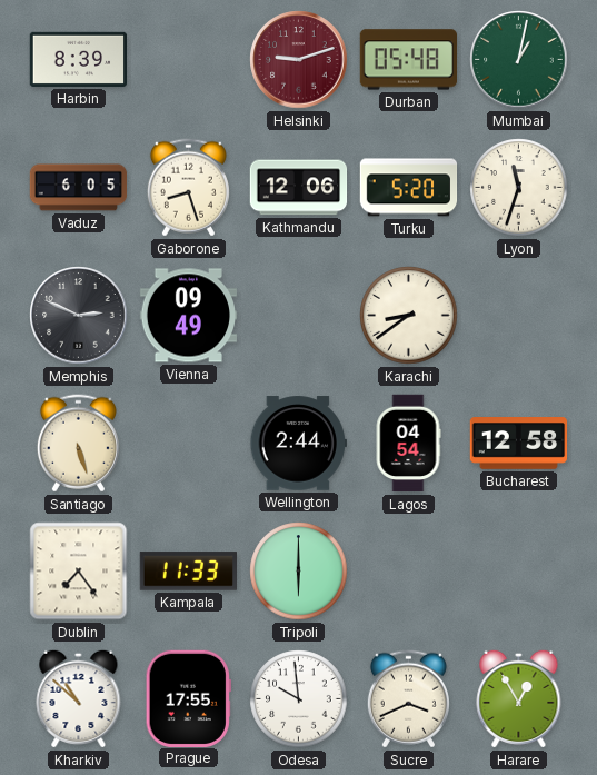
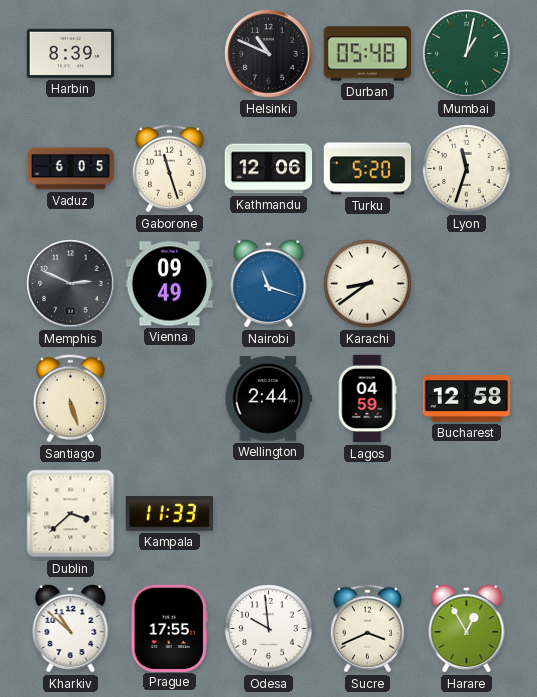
Helsinki: 9:12 -> 10:49 (269, 54)
Helsinki dial: burgundy -> black (269, 54)
Gaborone: 8:27 -> 11:27 (169, 169)
Nairobi: none -> 11:18 (269, 283)
Lagos: 04:54 -> 04:59 (367, 399)
Dublin: 7:24 -> 3:38 (71, 514)
Tripoli: 6:00 -> none (299, 572)
